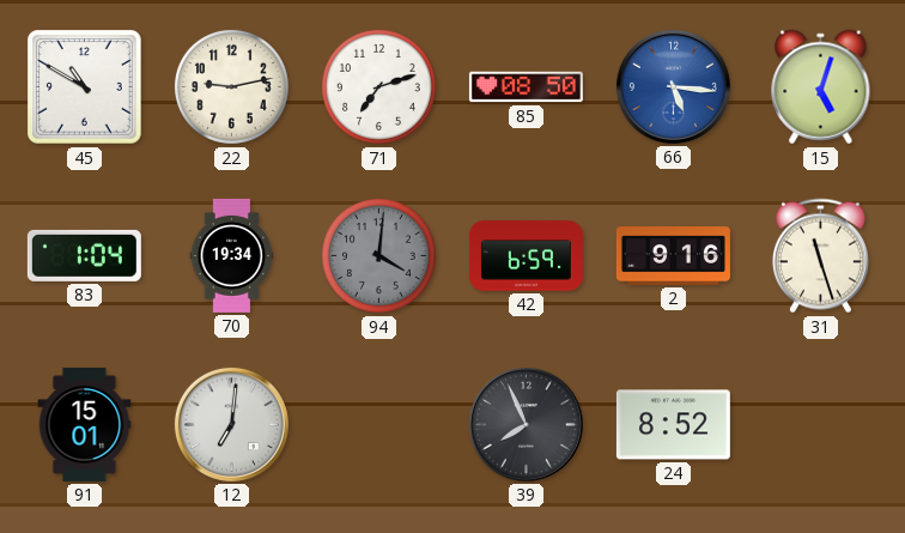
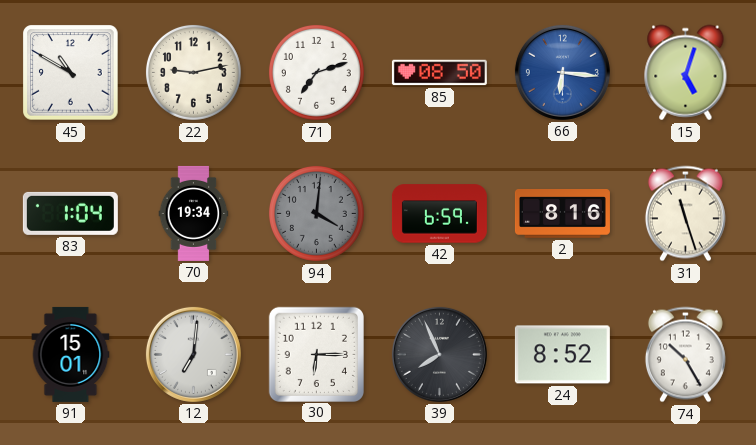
66: 5:16 -> 6:16 (562, 72)
2: 9:16 -> 8:16 (562, 214)
30: none -> 6:15 (316, 354)
74: none -> 10:25 (685, 355)
